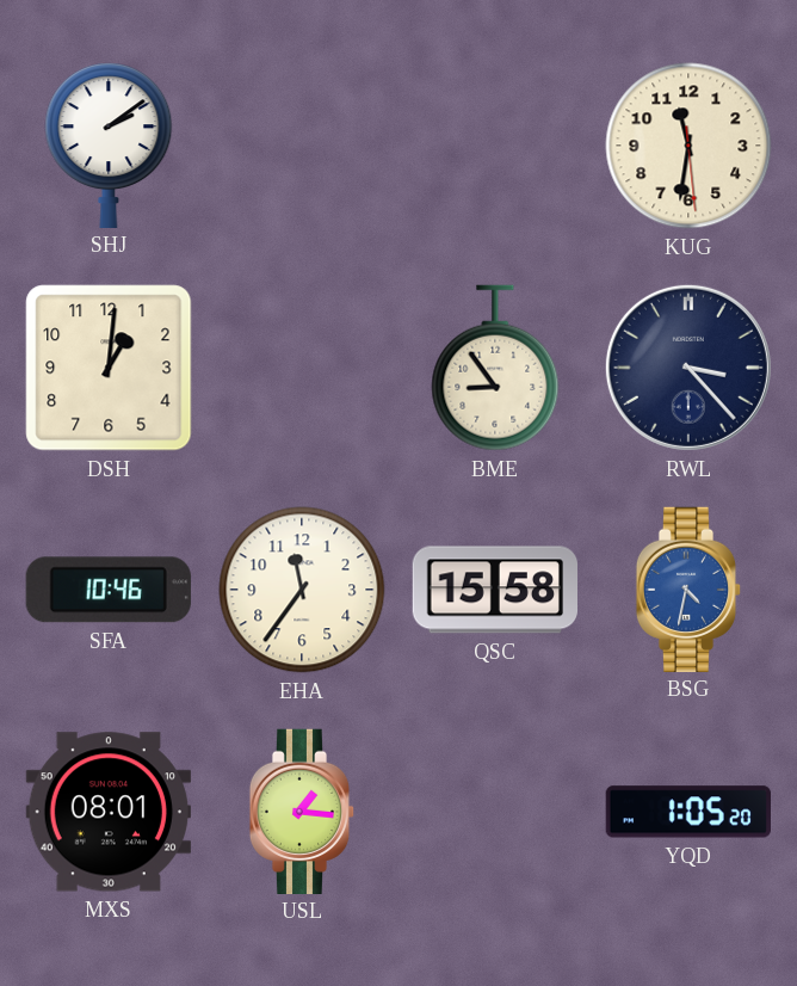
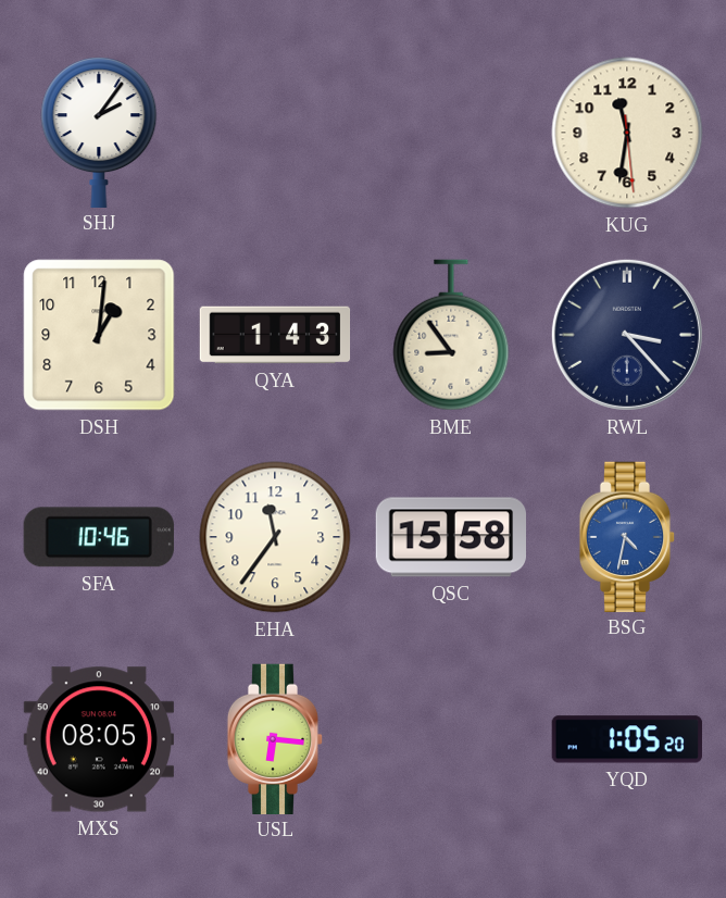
SHJ: 2:09 -> 2:06 (99, 132)
QYA: none -> 1:43 (275, 335)
MXS: 08:01 -> 08:05 (98, 739)
USL: 1:16 -> 6:16 (275, 738)
